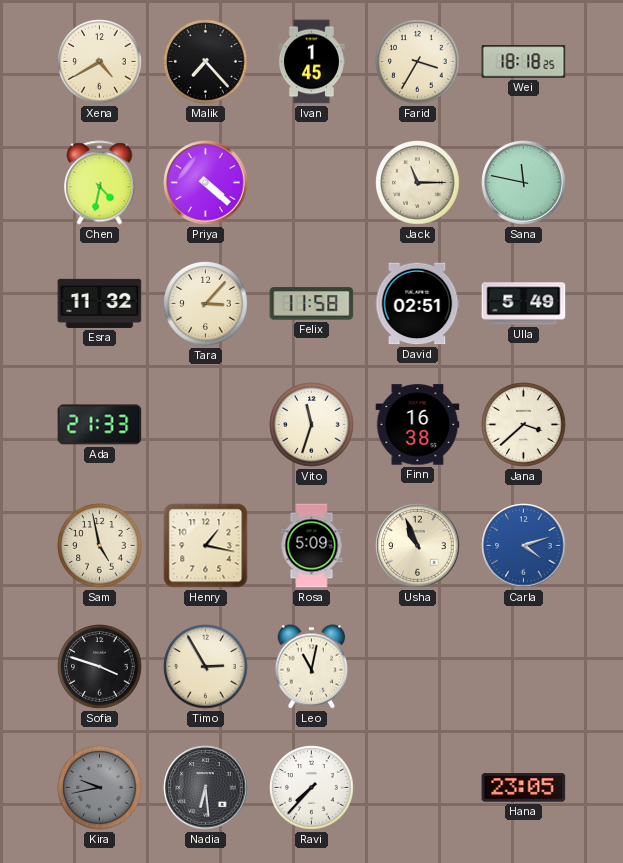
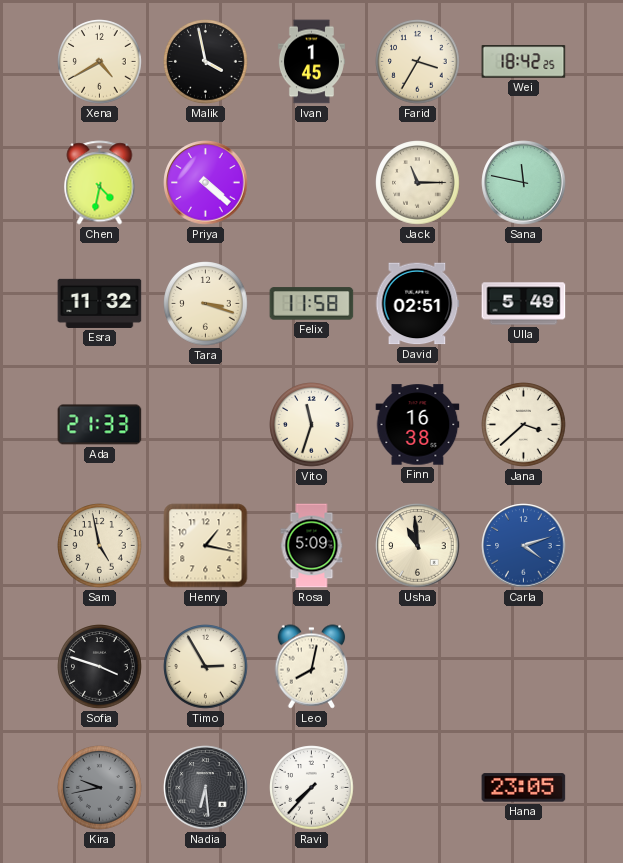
Malik: 7:23 -> 3:58 (206, 62)
Wei: 18:18 -> 18:42 (524, 62)
Tara: 3:07 -> 3:18 (206, 304)
Usha: 10:56 -> 10:59 (418, 546)
Leo: 11:02 -> 8:02 (312, 667)
